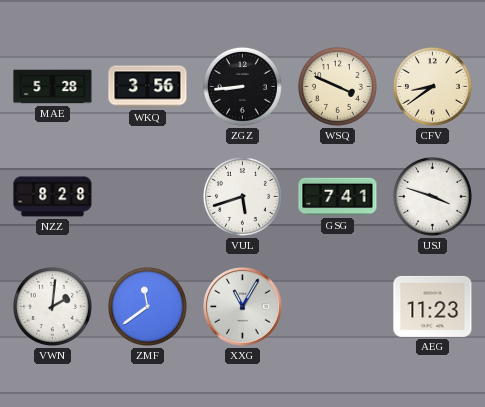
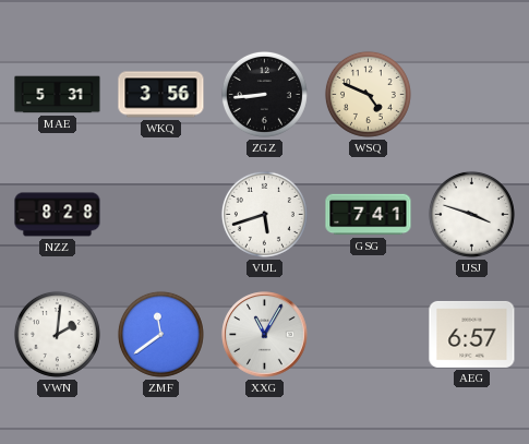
MAE: 5:28 -> 5:31 (58, 95)
WSQ: 3:49 -> 4:49 (368, 94)
CFV: 8:39 -> none (432, 86)
AEG: 11:23 -> 6:57 (472, 334)
